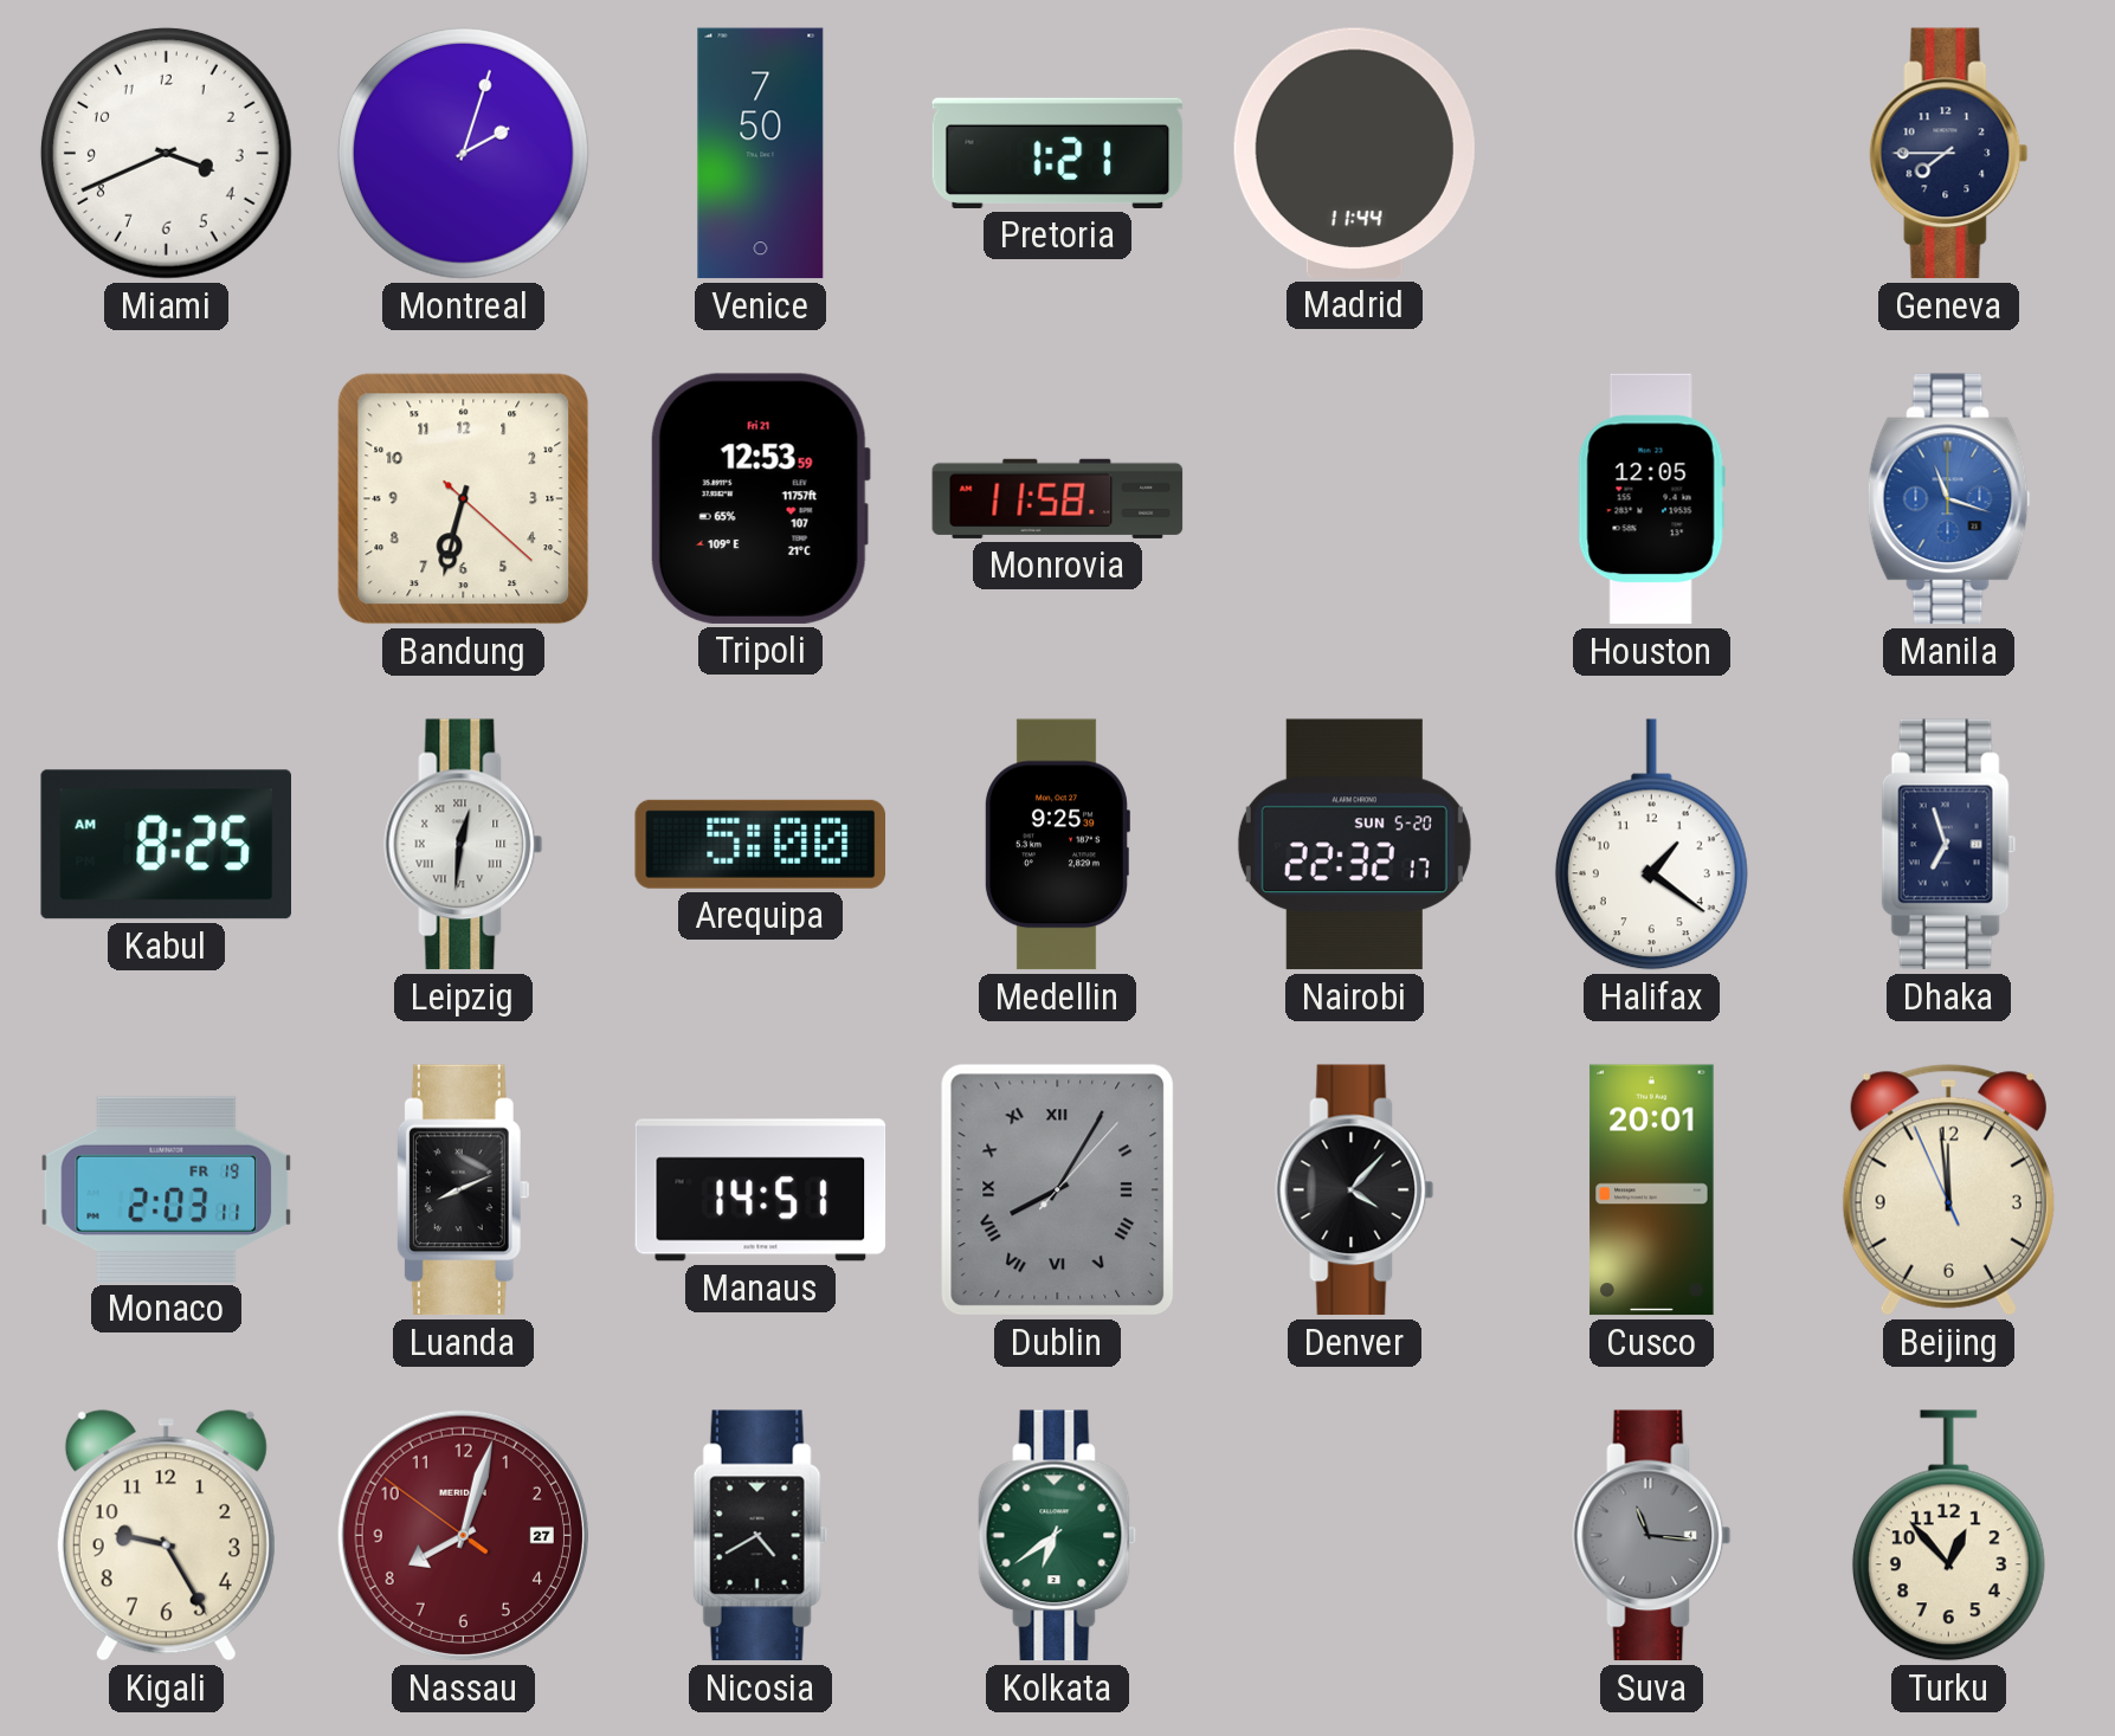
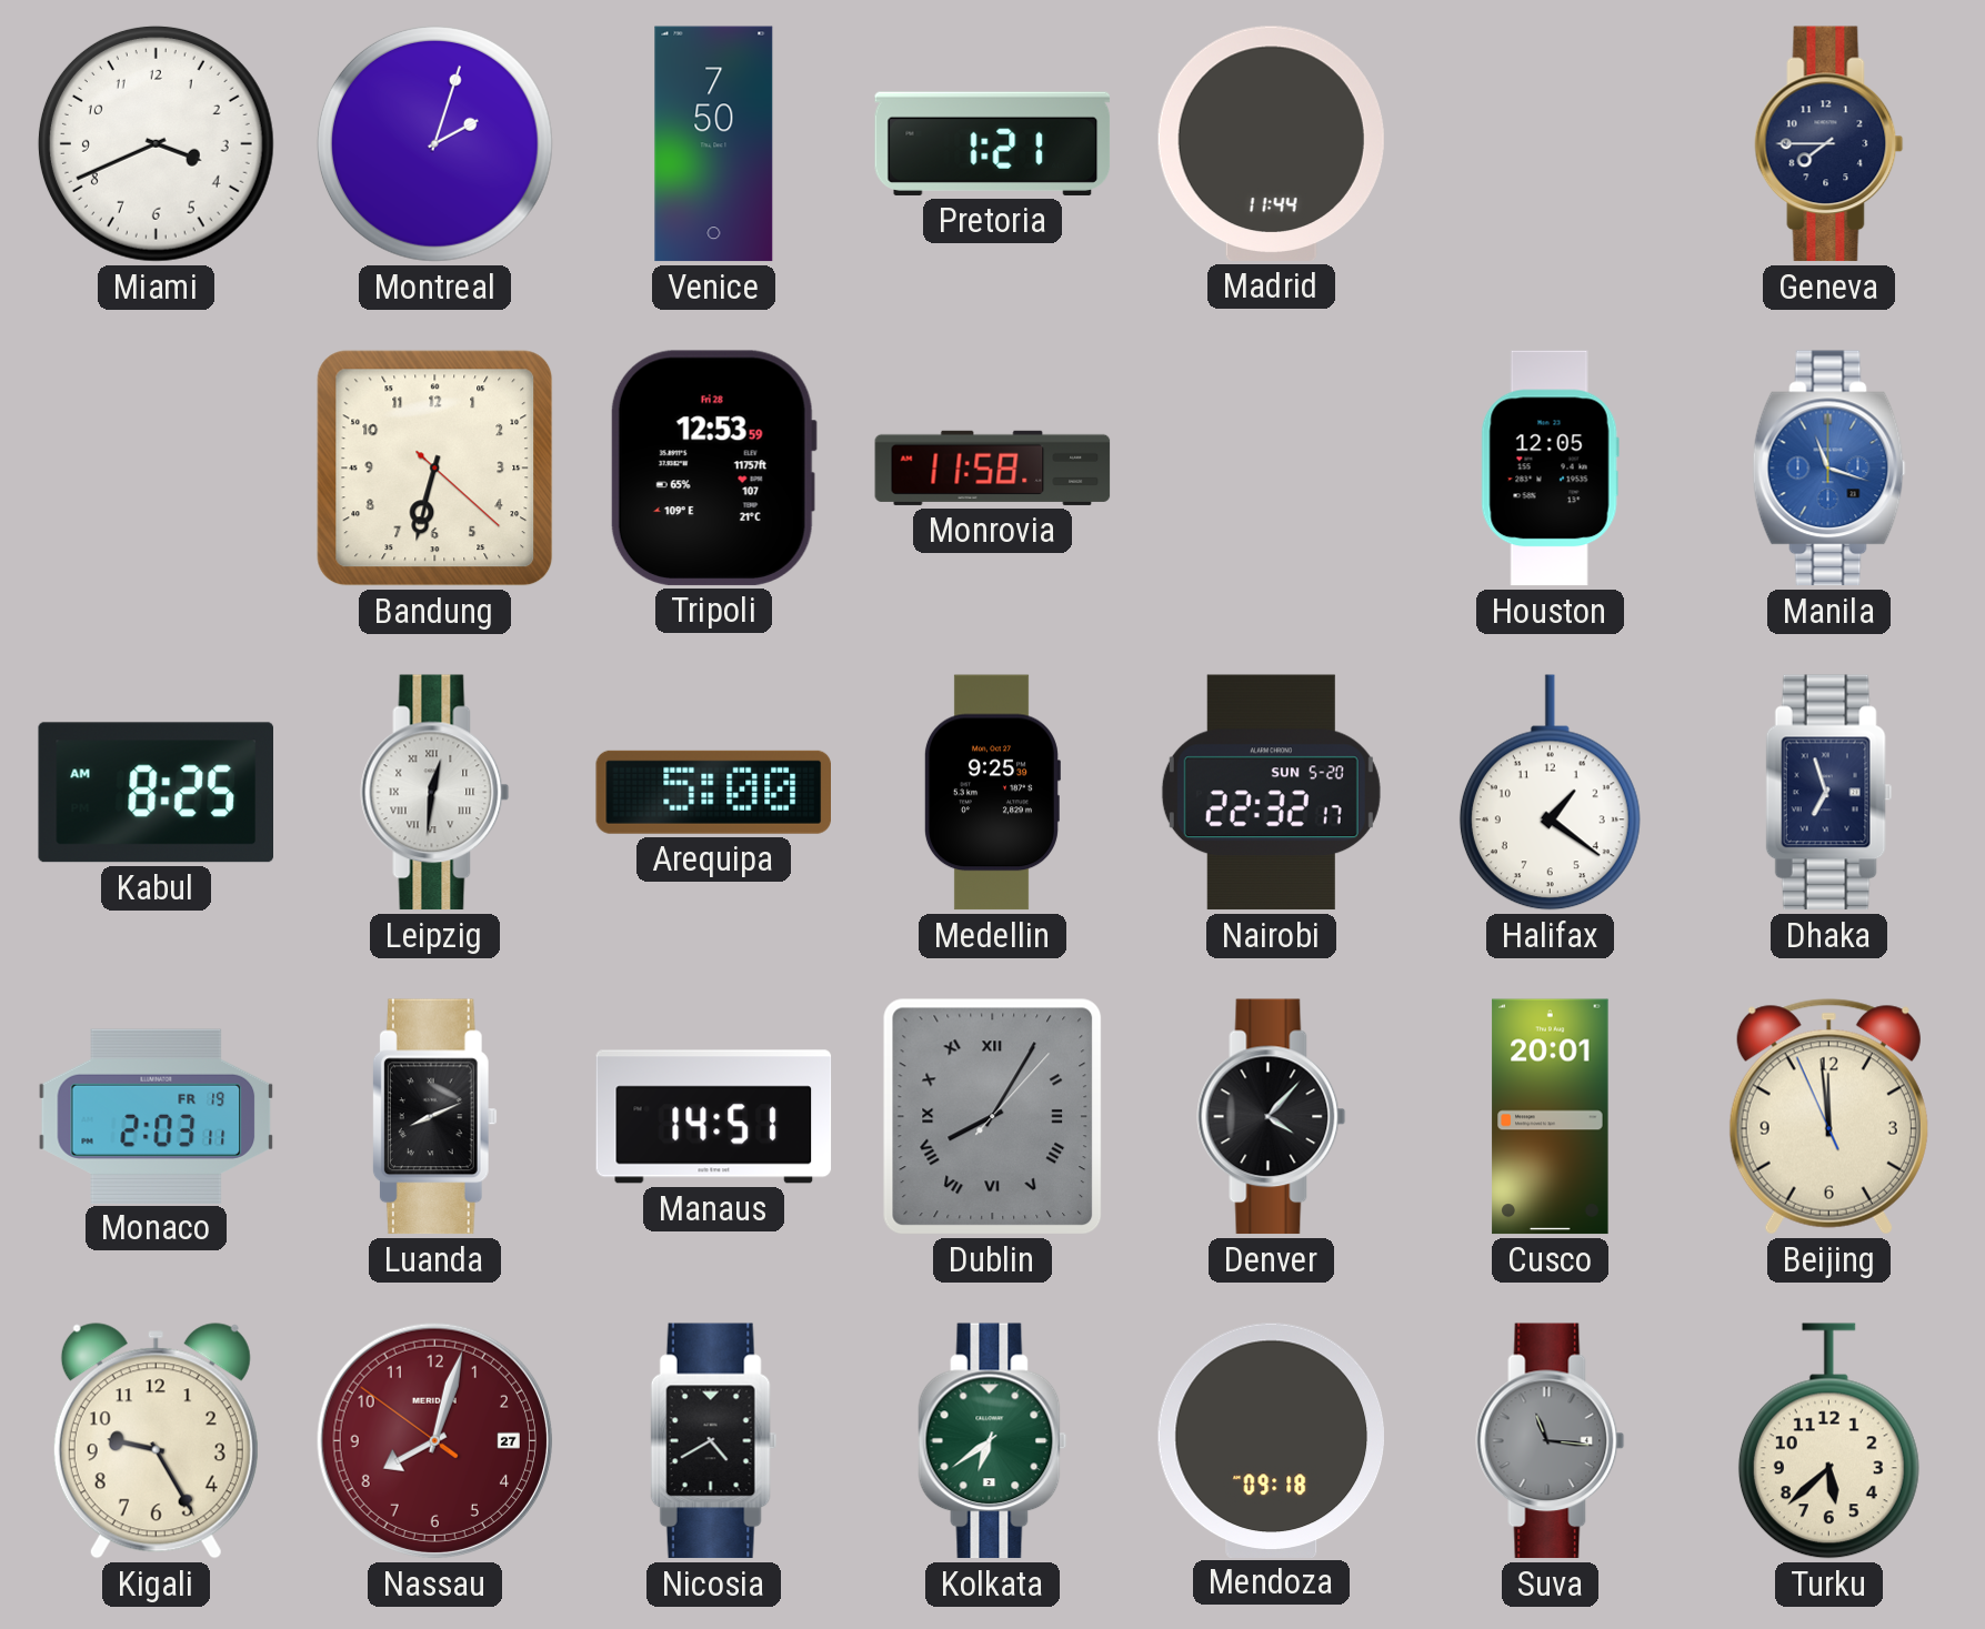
Tripoli date: Fri 21 -> Fri 28 (713, 467)
Mendoza: none -> 09:18 (1271, 1440)
Turku: 12:53 -> 5:38 (1828, 1441)
